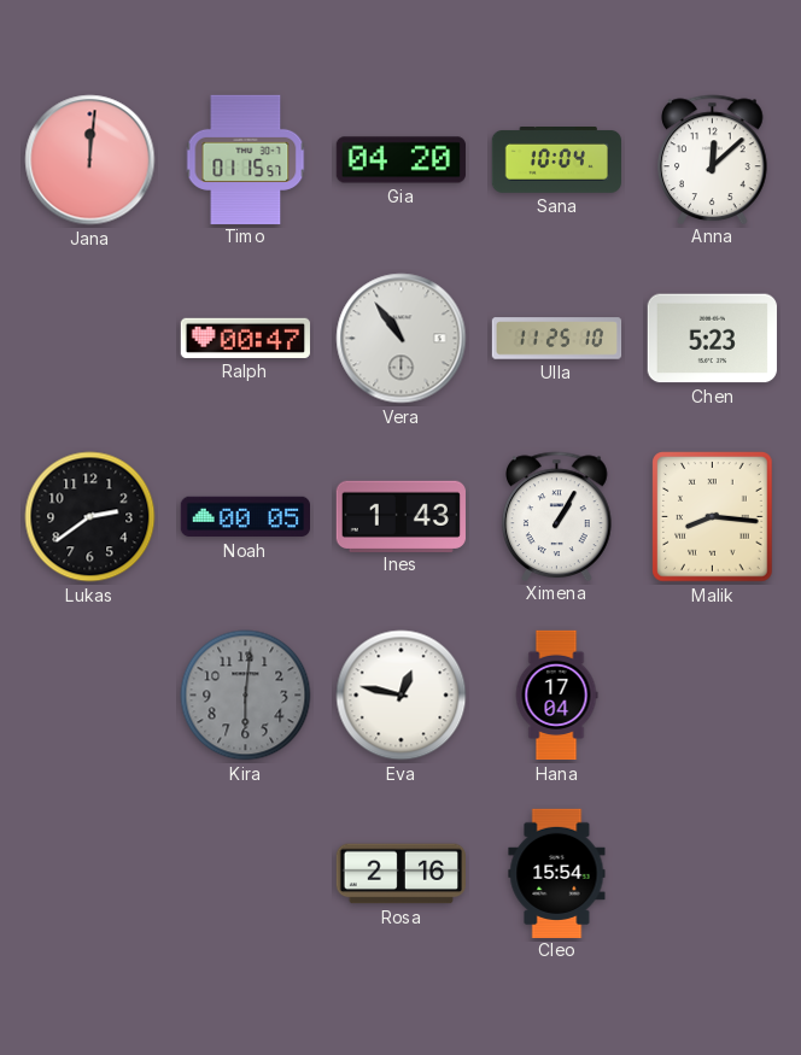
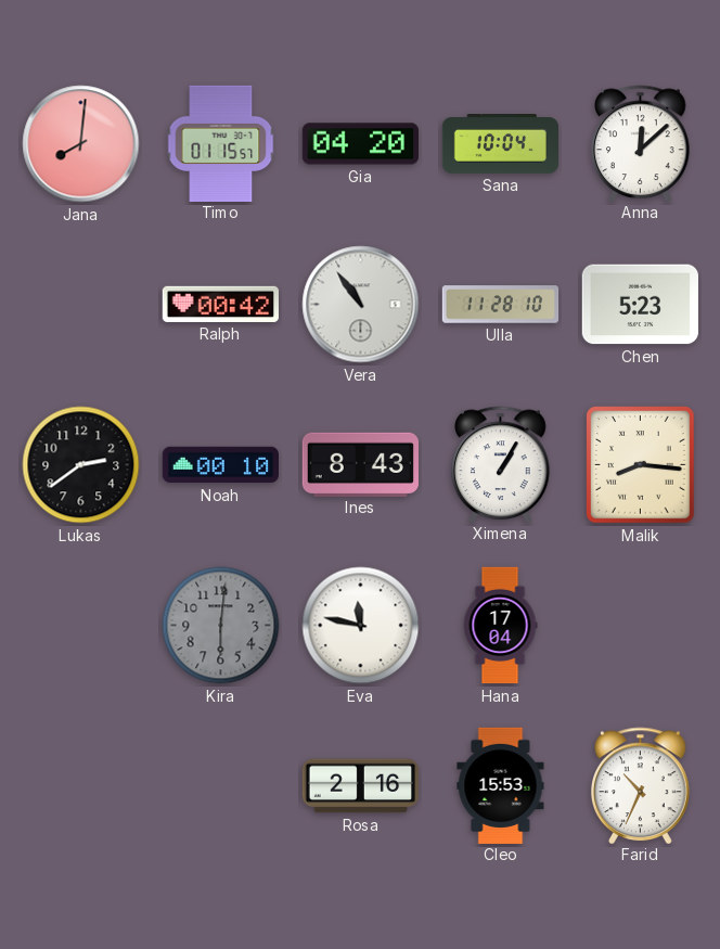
Jana: 12:01 -> 8:01 (81, 144)
Ralph: 00:47 -> 00:42 (220, 304)
Ulla: 11:25 -> 11:28 (501, 305)
Noah: 00:05 -> 00:10 (220, 465)
Ines: 1:43 -> 8:43 (360, 464)
Eva: 12:47 -> 11:47 (361, 626)
Cleo: 15:54 -> 15:53 (501, 785)
Farid: none -> 10:34 (641, 785)
